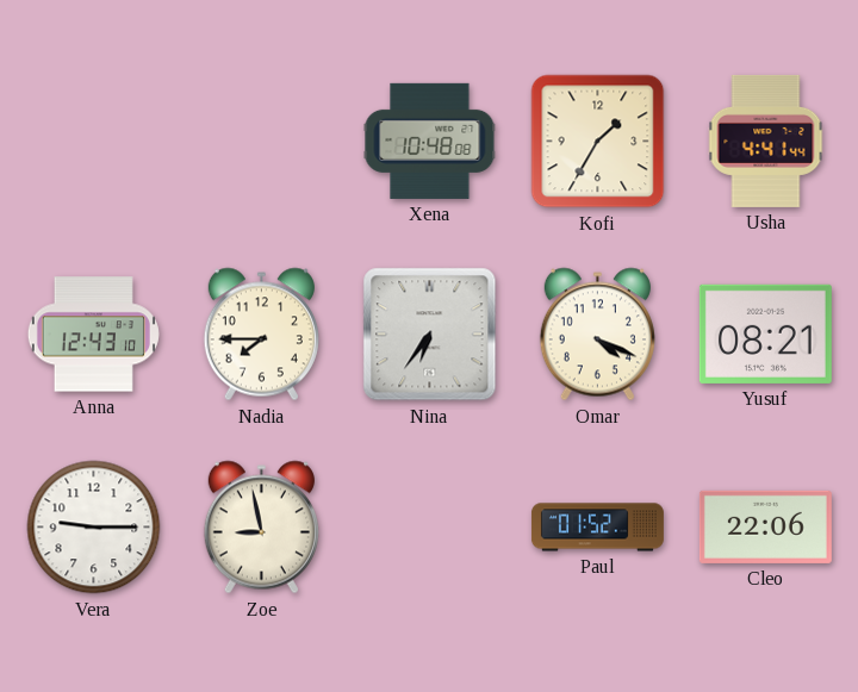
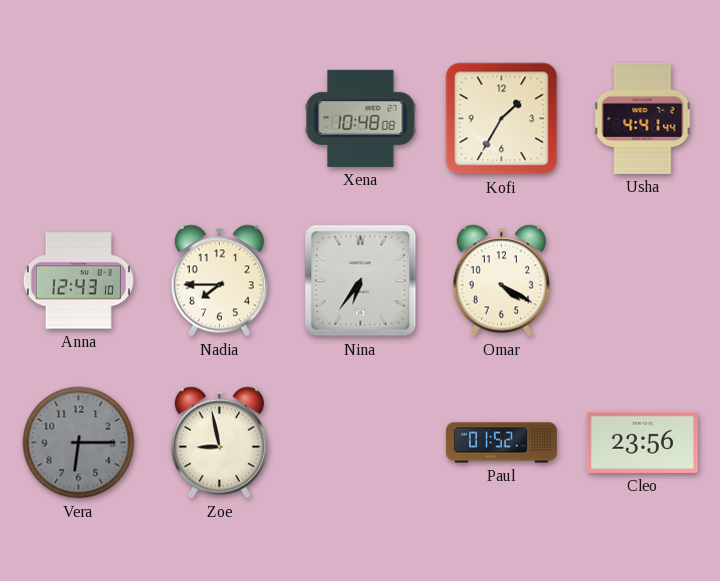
Omar: 4:19 -> 4:20 (501, 281)
Yusuf: 08:21 -> none (765, 333)
Vera: 9:15 -> 6:15 (79, 443)
Vera dial: white -> grey (79, 443)
Cleo: 22:06 -> 23:56 (642, 442)
